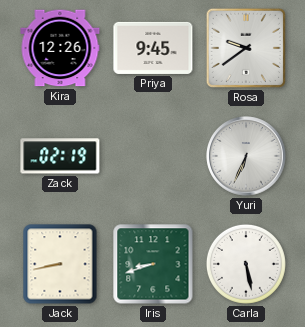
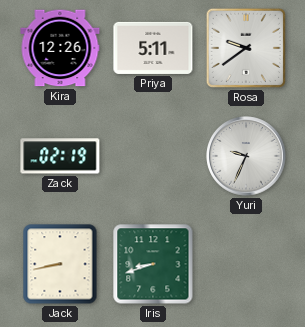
Priya: 9:45 -> 5:11 (153, 48)
Yuri: 6:34 -> 9:34 (246, 156)
Carla: 5:28 -> none (246, 264)
